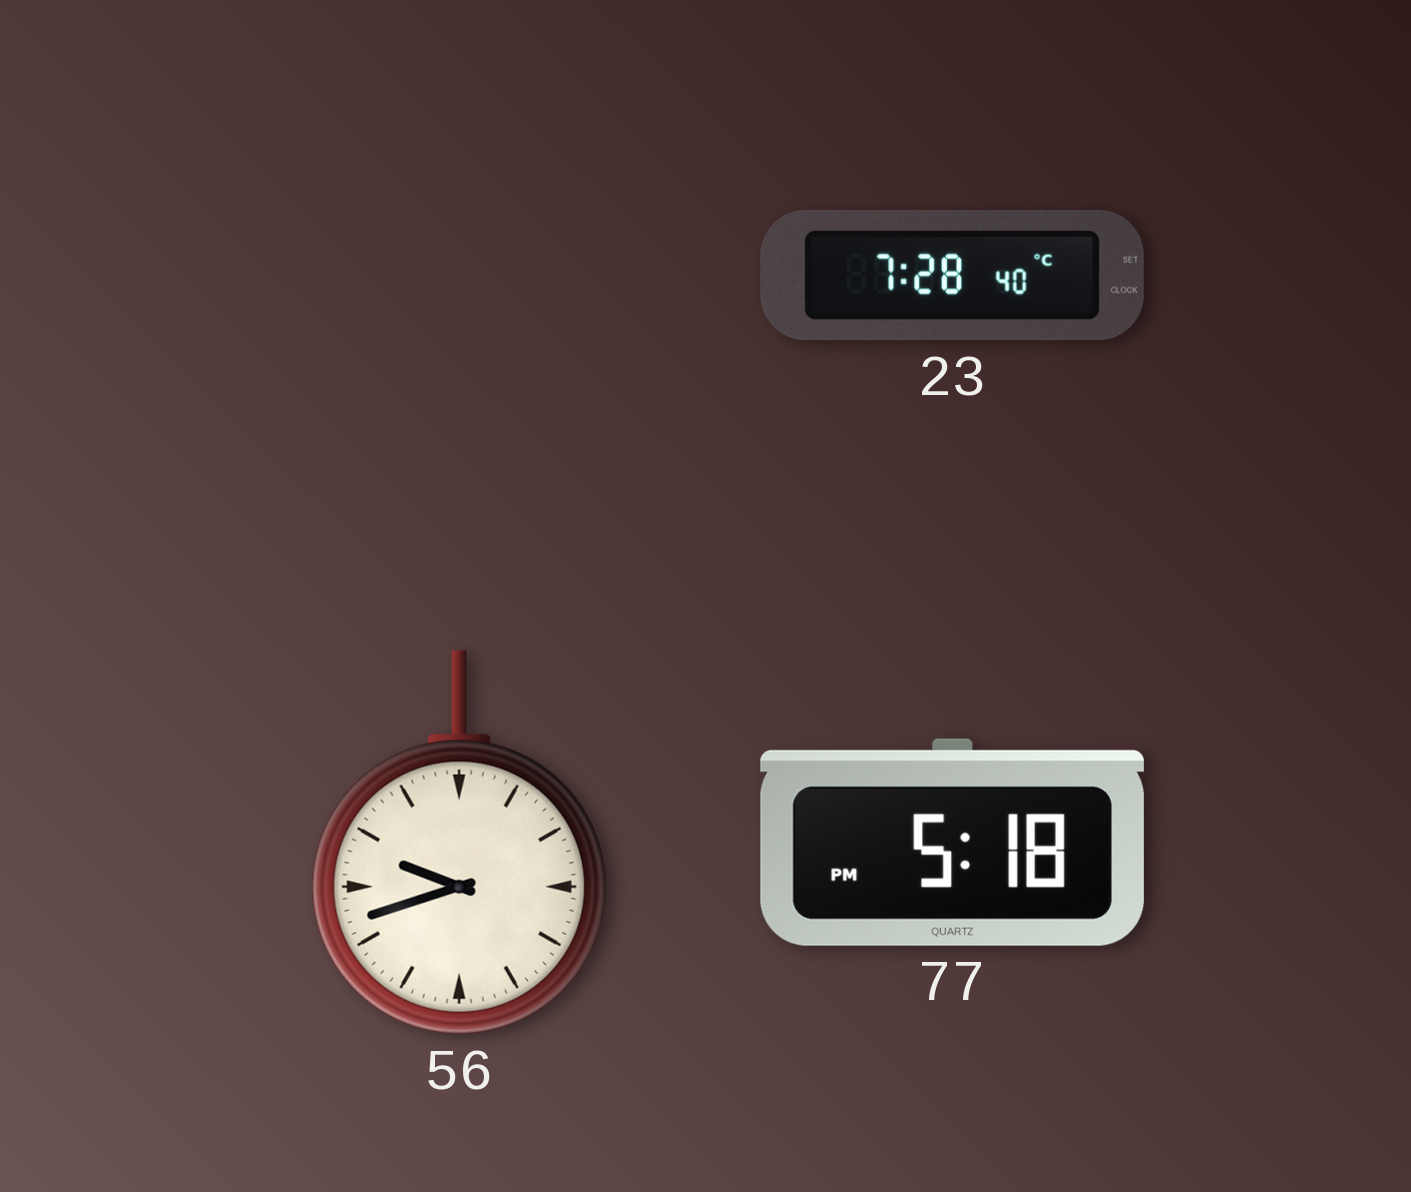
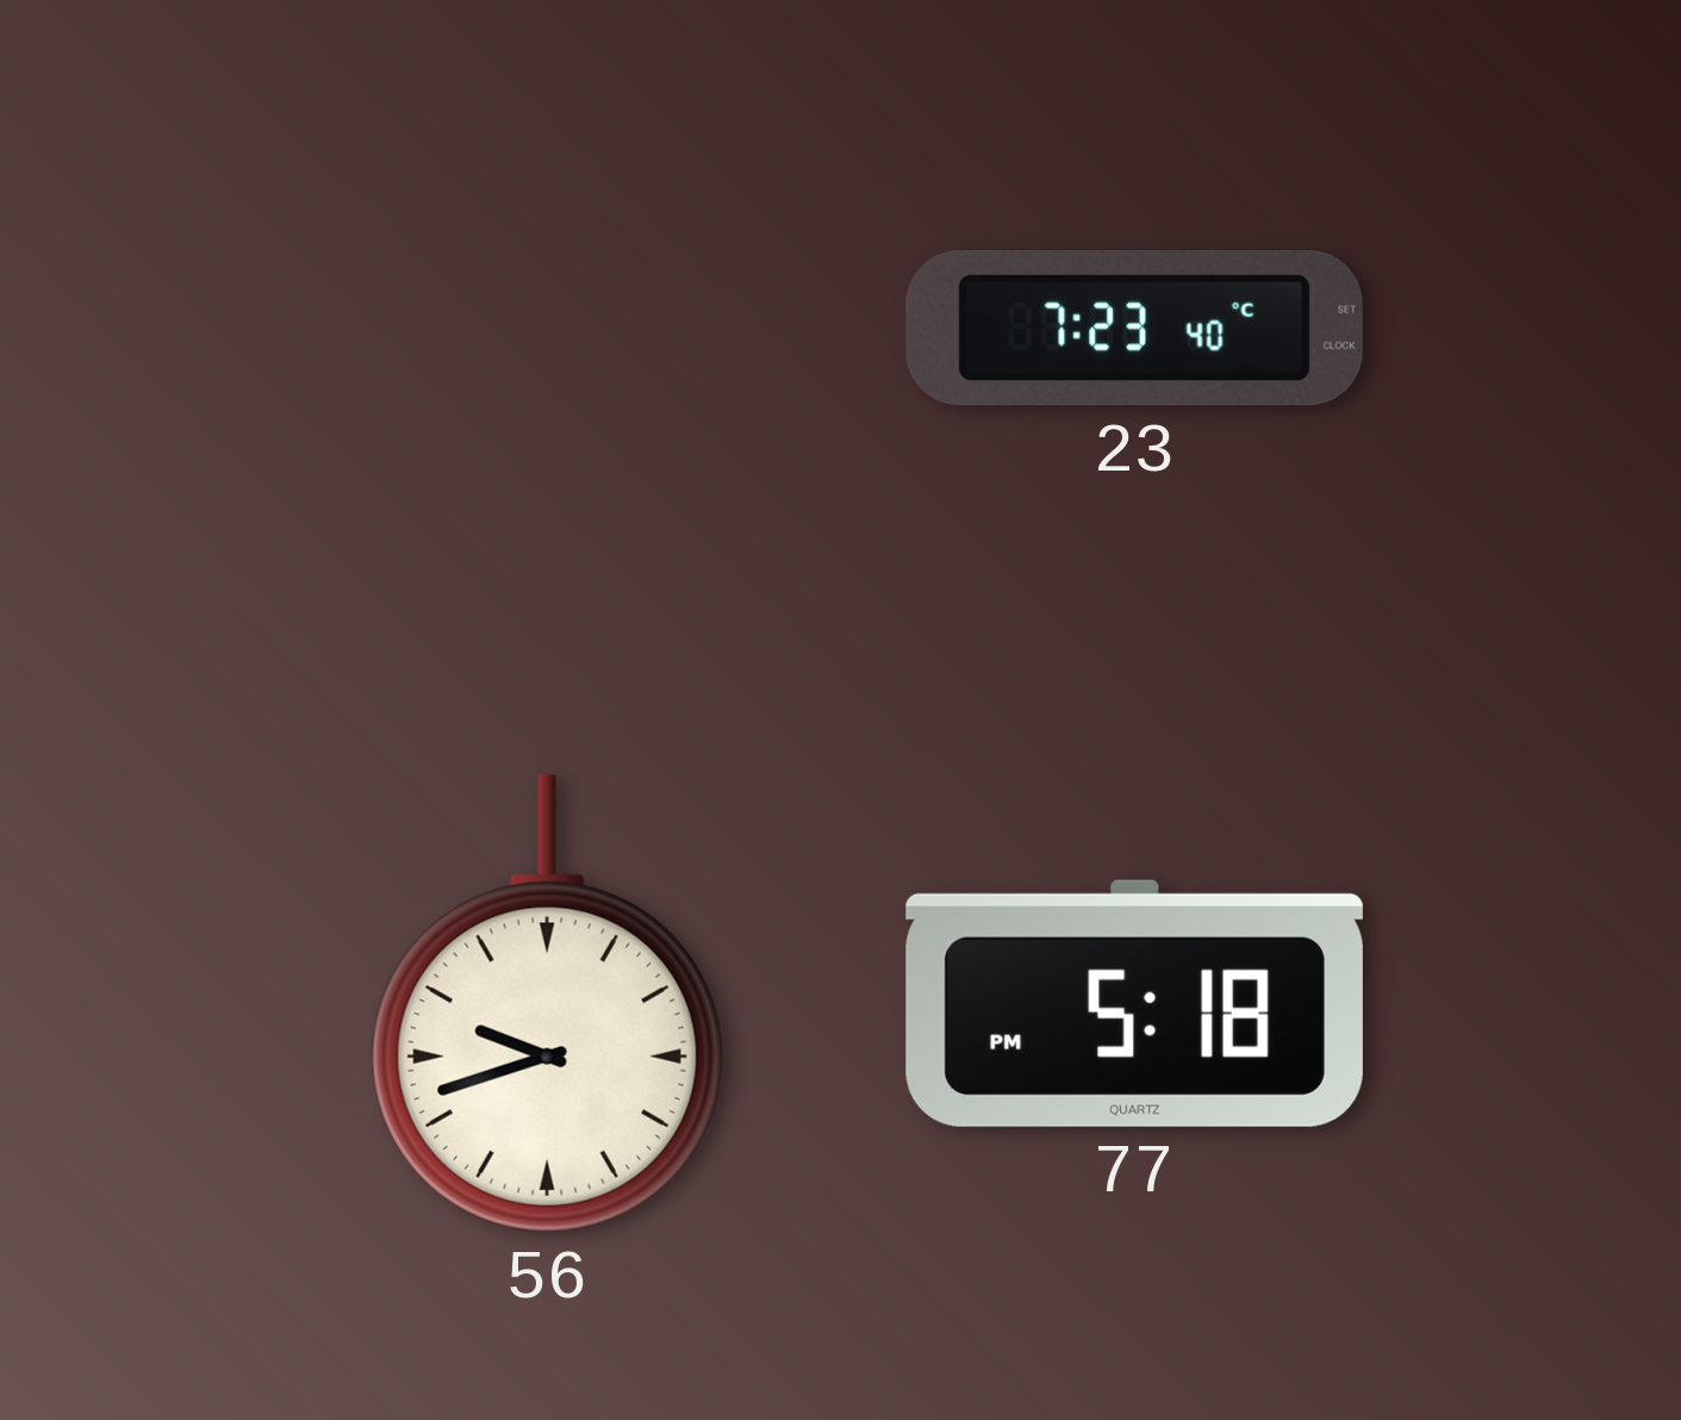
23: 7:28 -> 7:23 (1134, 328)
